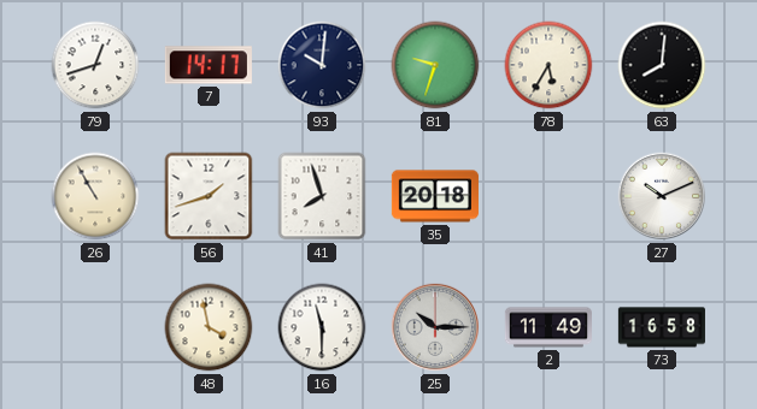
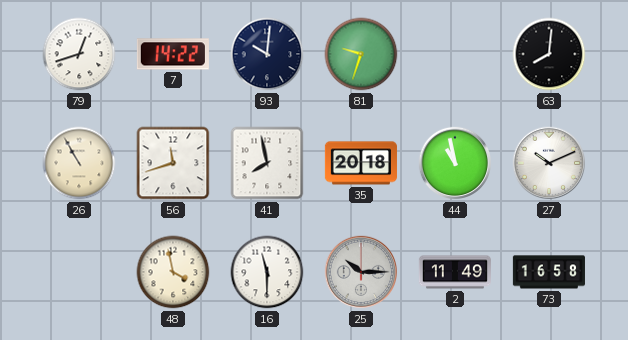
7: 14:17 -> 14:22 (173, 54)
78: 5:35 -> none (548, 65)
56: 1:42 -> 11:42 (173, 163)
41: 7:57 -> 7:58 (267, 163)
44: none -> 10:58 (455, 163)
